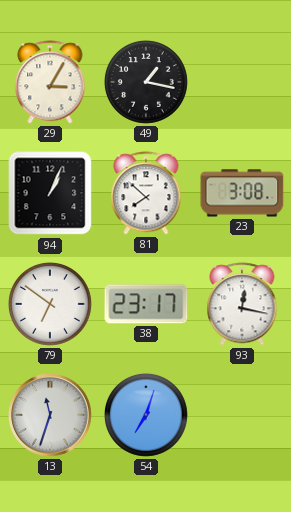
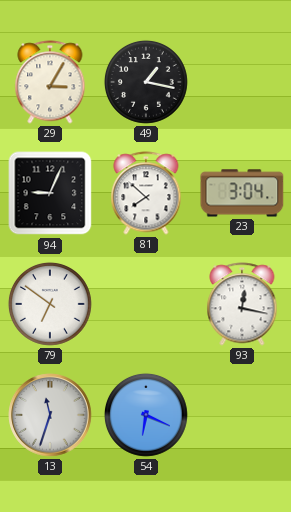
94: 1:04 -> 9:04 (50, 193)
23: 3:08 -> 3:04 (242, 193)
38: 23:17 -> none (146, 304)
54: 7:03 -> 6:19 (146, 415)
